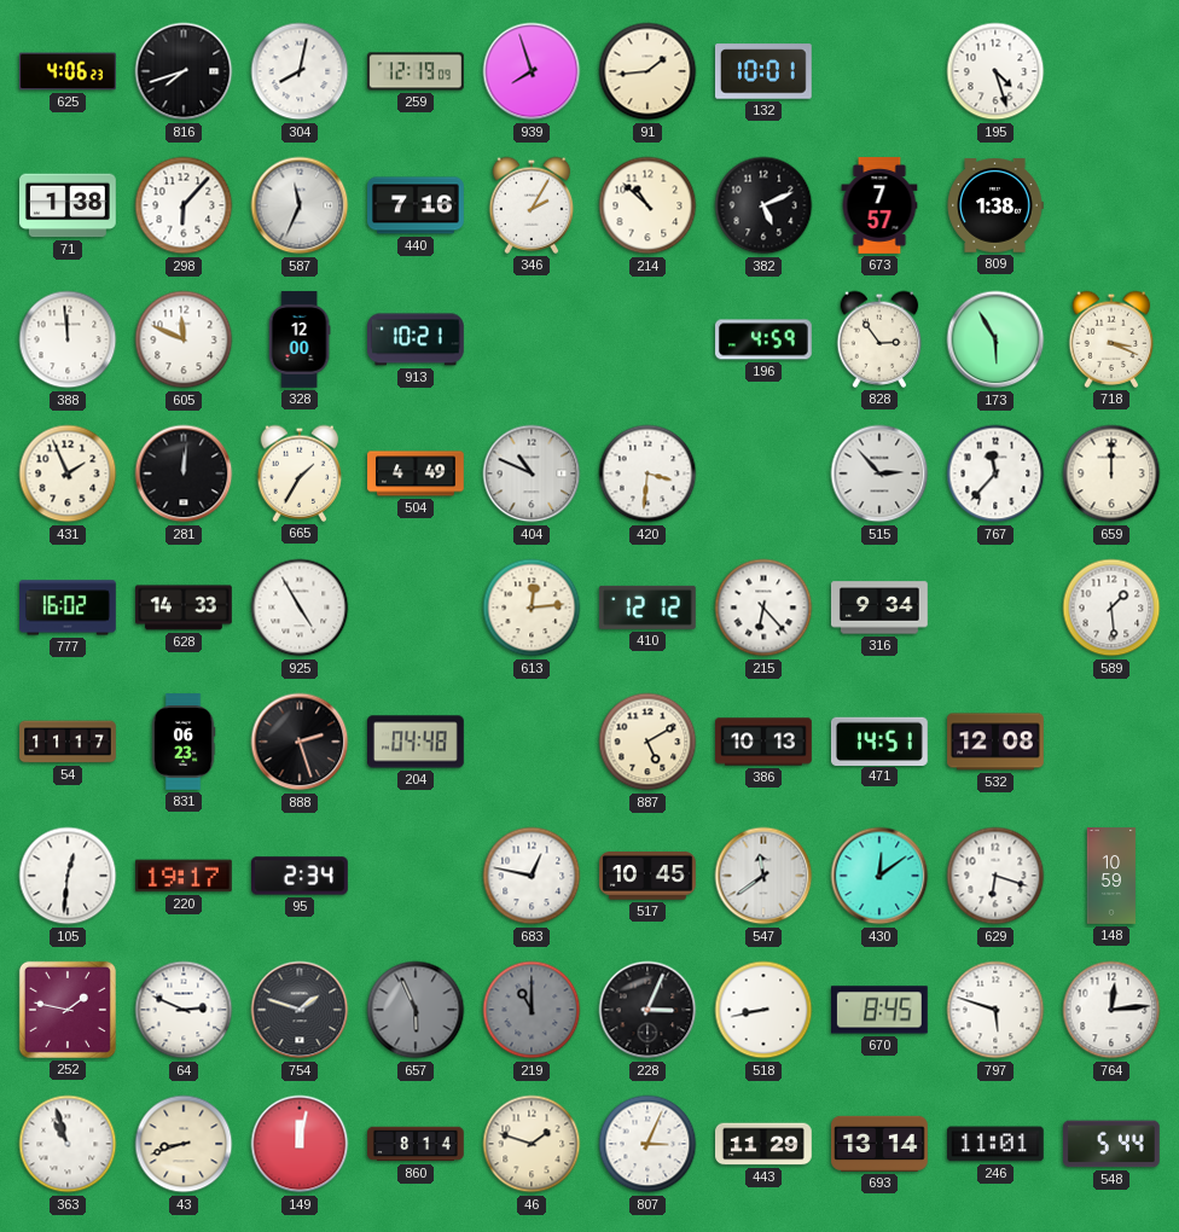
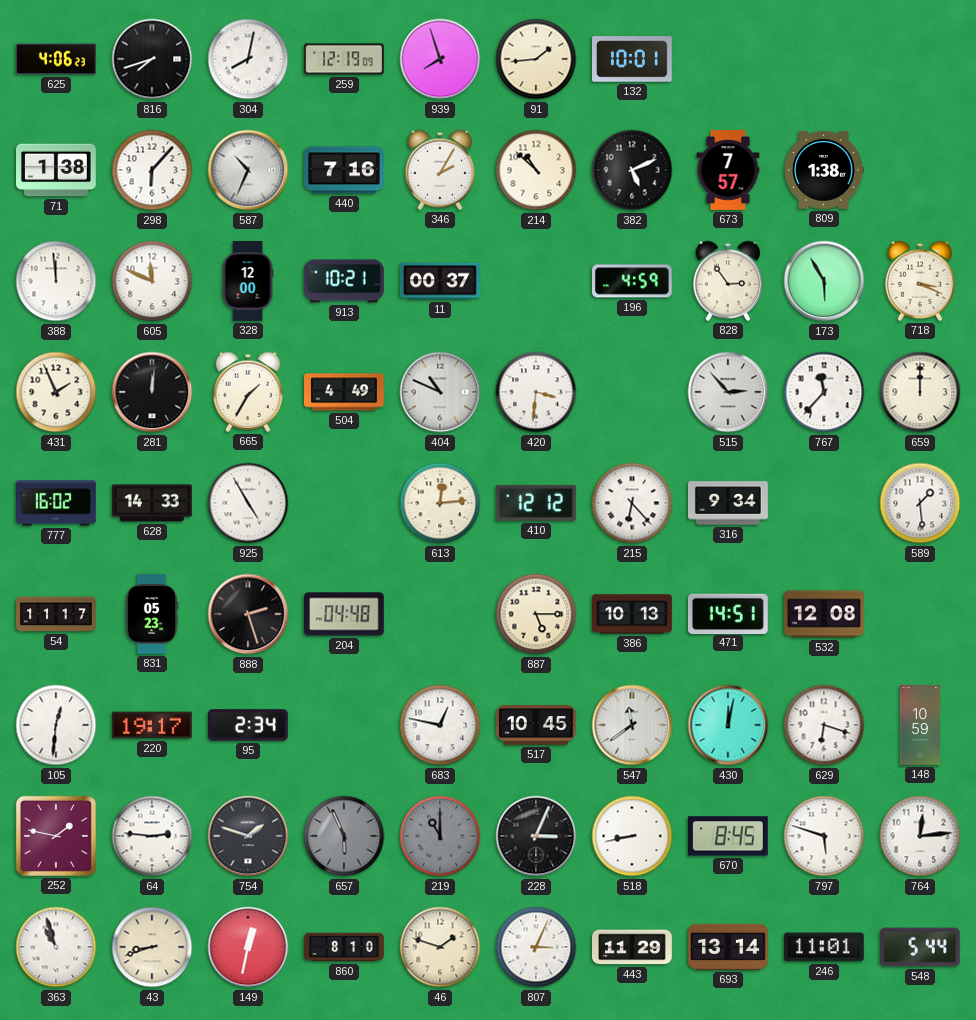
195: 4:27 -> none (995, 71)
587: 11:34 -> 10:34 (248, 170)
11: none -> 00:37 (441, 281)
831: 06:23 -> 05:23 (152, 614)
887: 5:10 -> 5:15 (536, 614)
430: 12:09 -> 12:02 (728, 725)
64: 2:49 -> 2:46 (152, 836)
149: 12:02 -> 12:32 (248, 947)
860: 8:14 -> 8:10 (344, 947)
